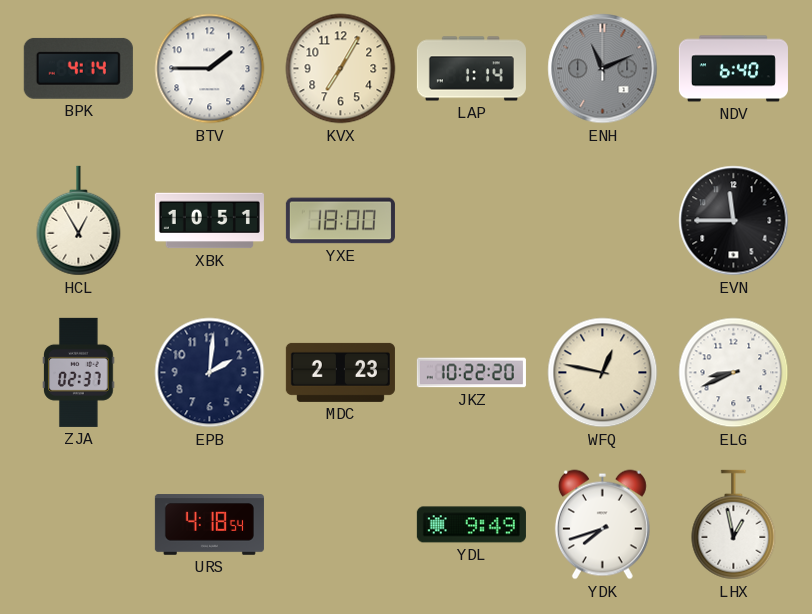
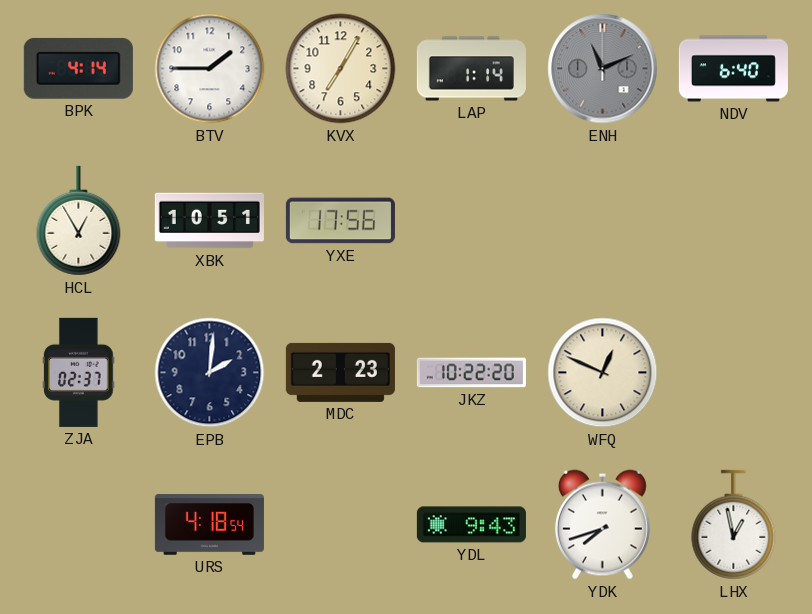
YXE: 18:00 -> 17:56 (340, 221)
EVN: 11:45 -> none (734, 221)
WFQ: 12:47 -> 12:49 (603, 373)
ELG: 8:41 -> none (734, 373)
YDL: 9:49 -> 9:43 (471, 525)
